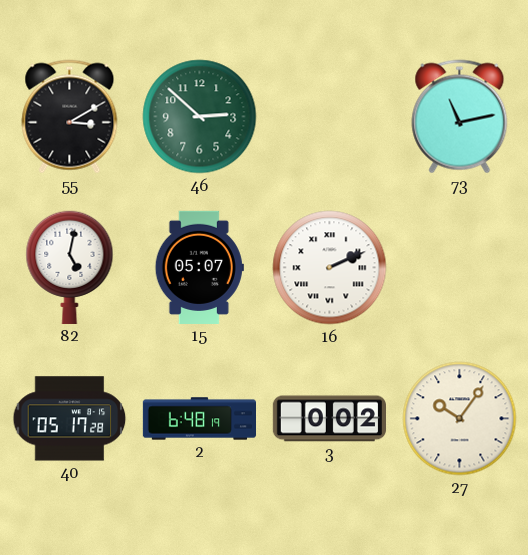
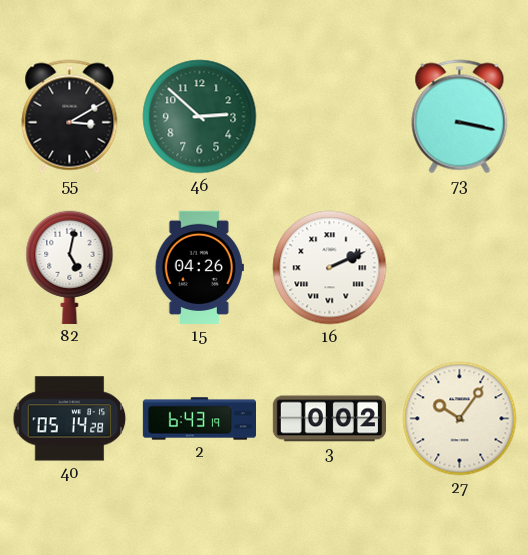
73: 11:13 -> 3:17 (460, 117)
15: 05:07 -> 04:26 (199, 267)
40: 05:17 -> 05:14 (70, 419)
2: 6:48 -> 6:43 (200, 419)
